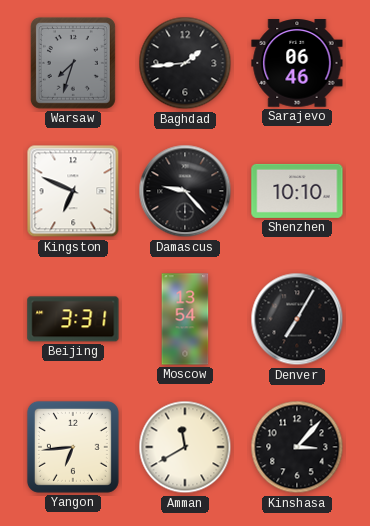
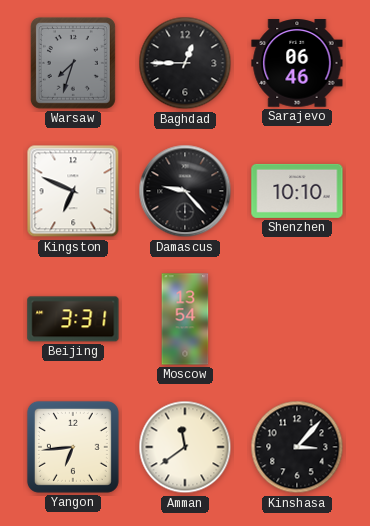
Baghdad: 1:44 -> 12:45 (185, 63)
Denver: 7:05 -> none (297, 319)
Amman: 11:40 -> 11:39 (185, 447)
